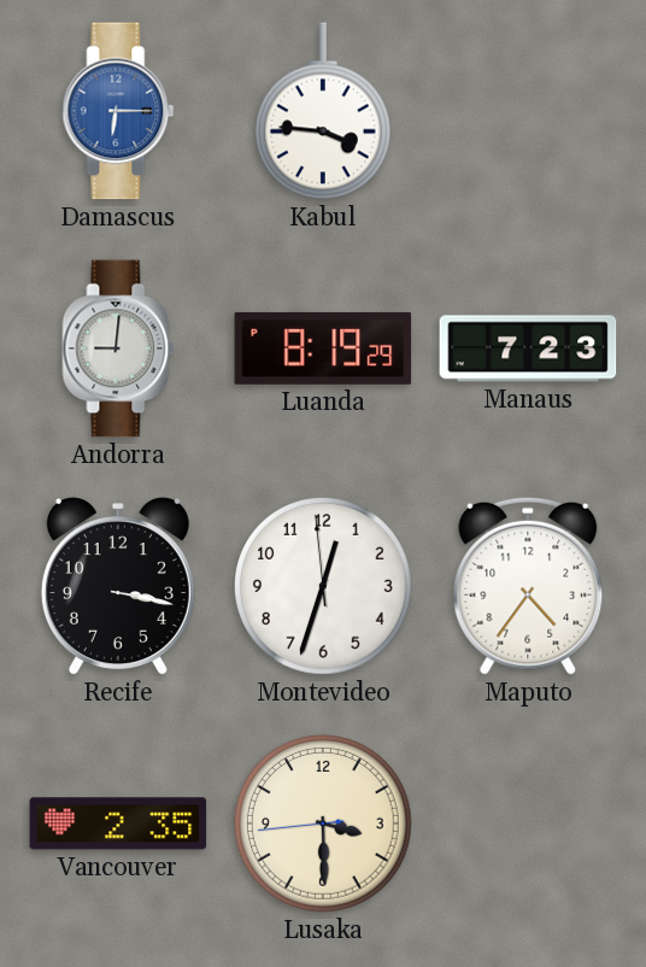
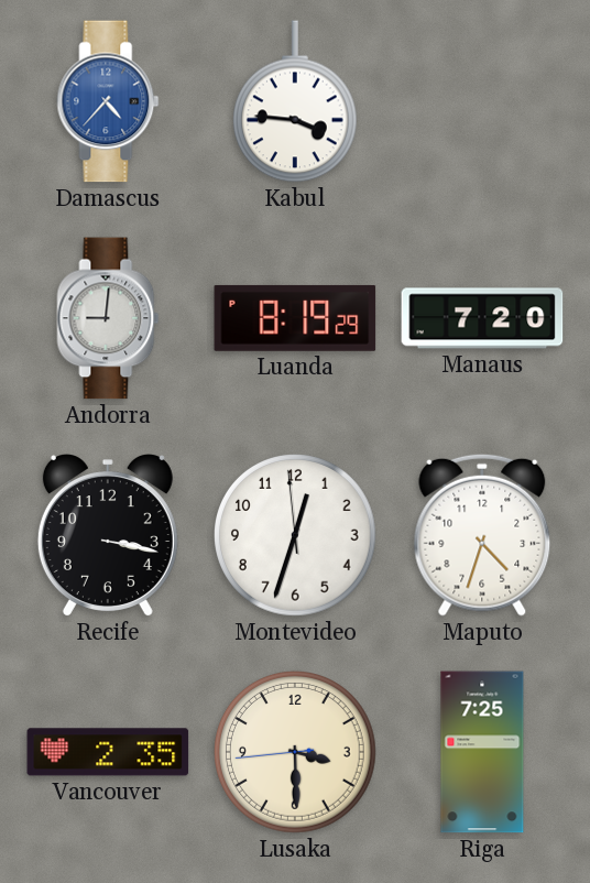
Damascus: 6:15 -> 4:37 (108, 101)
Manaus: 7:23 -> 7:20 (482, 318)
Maputo: 4:36 -> 4:33 (482, 535)
Riga: none -> 7:25 (482, 752)
